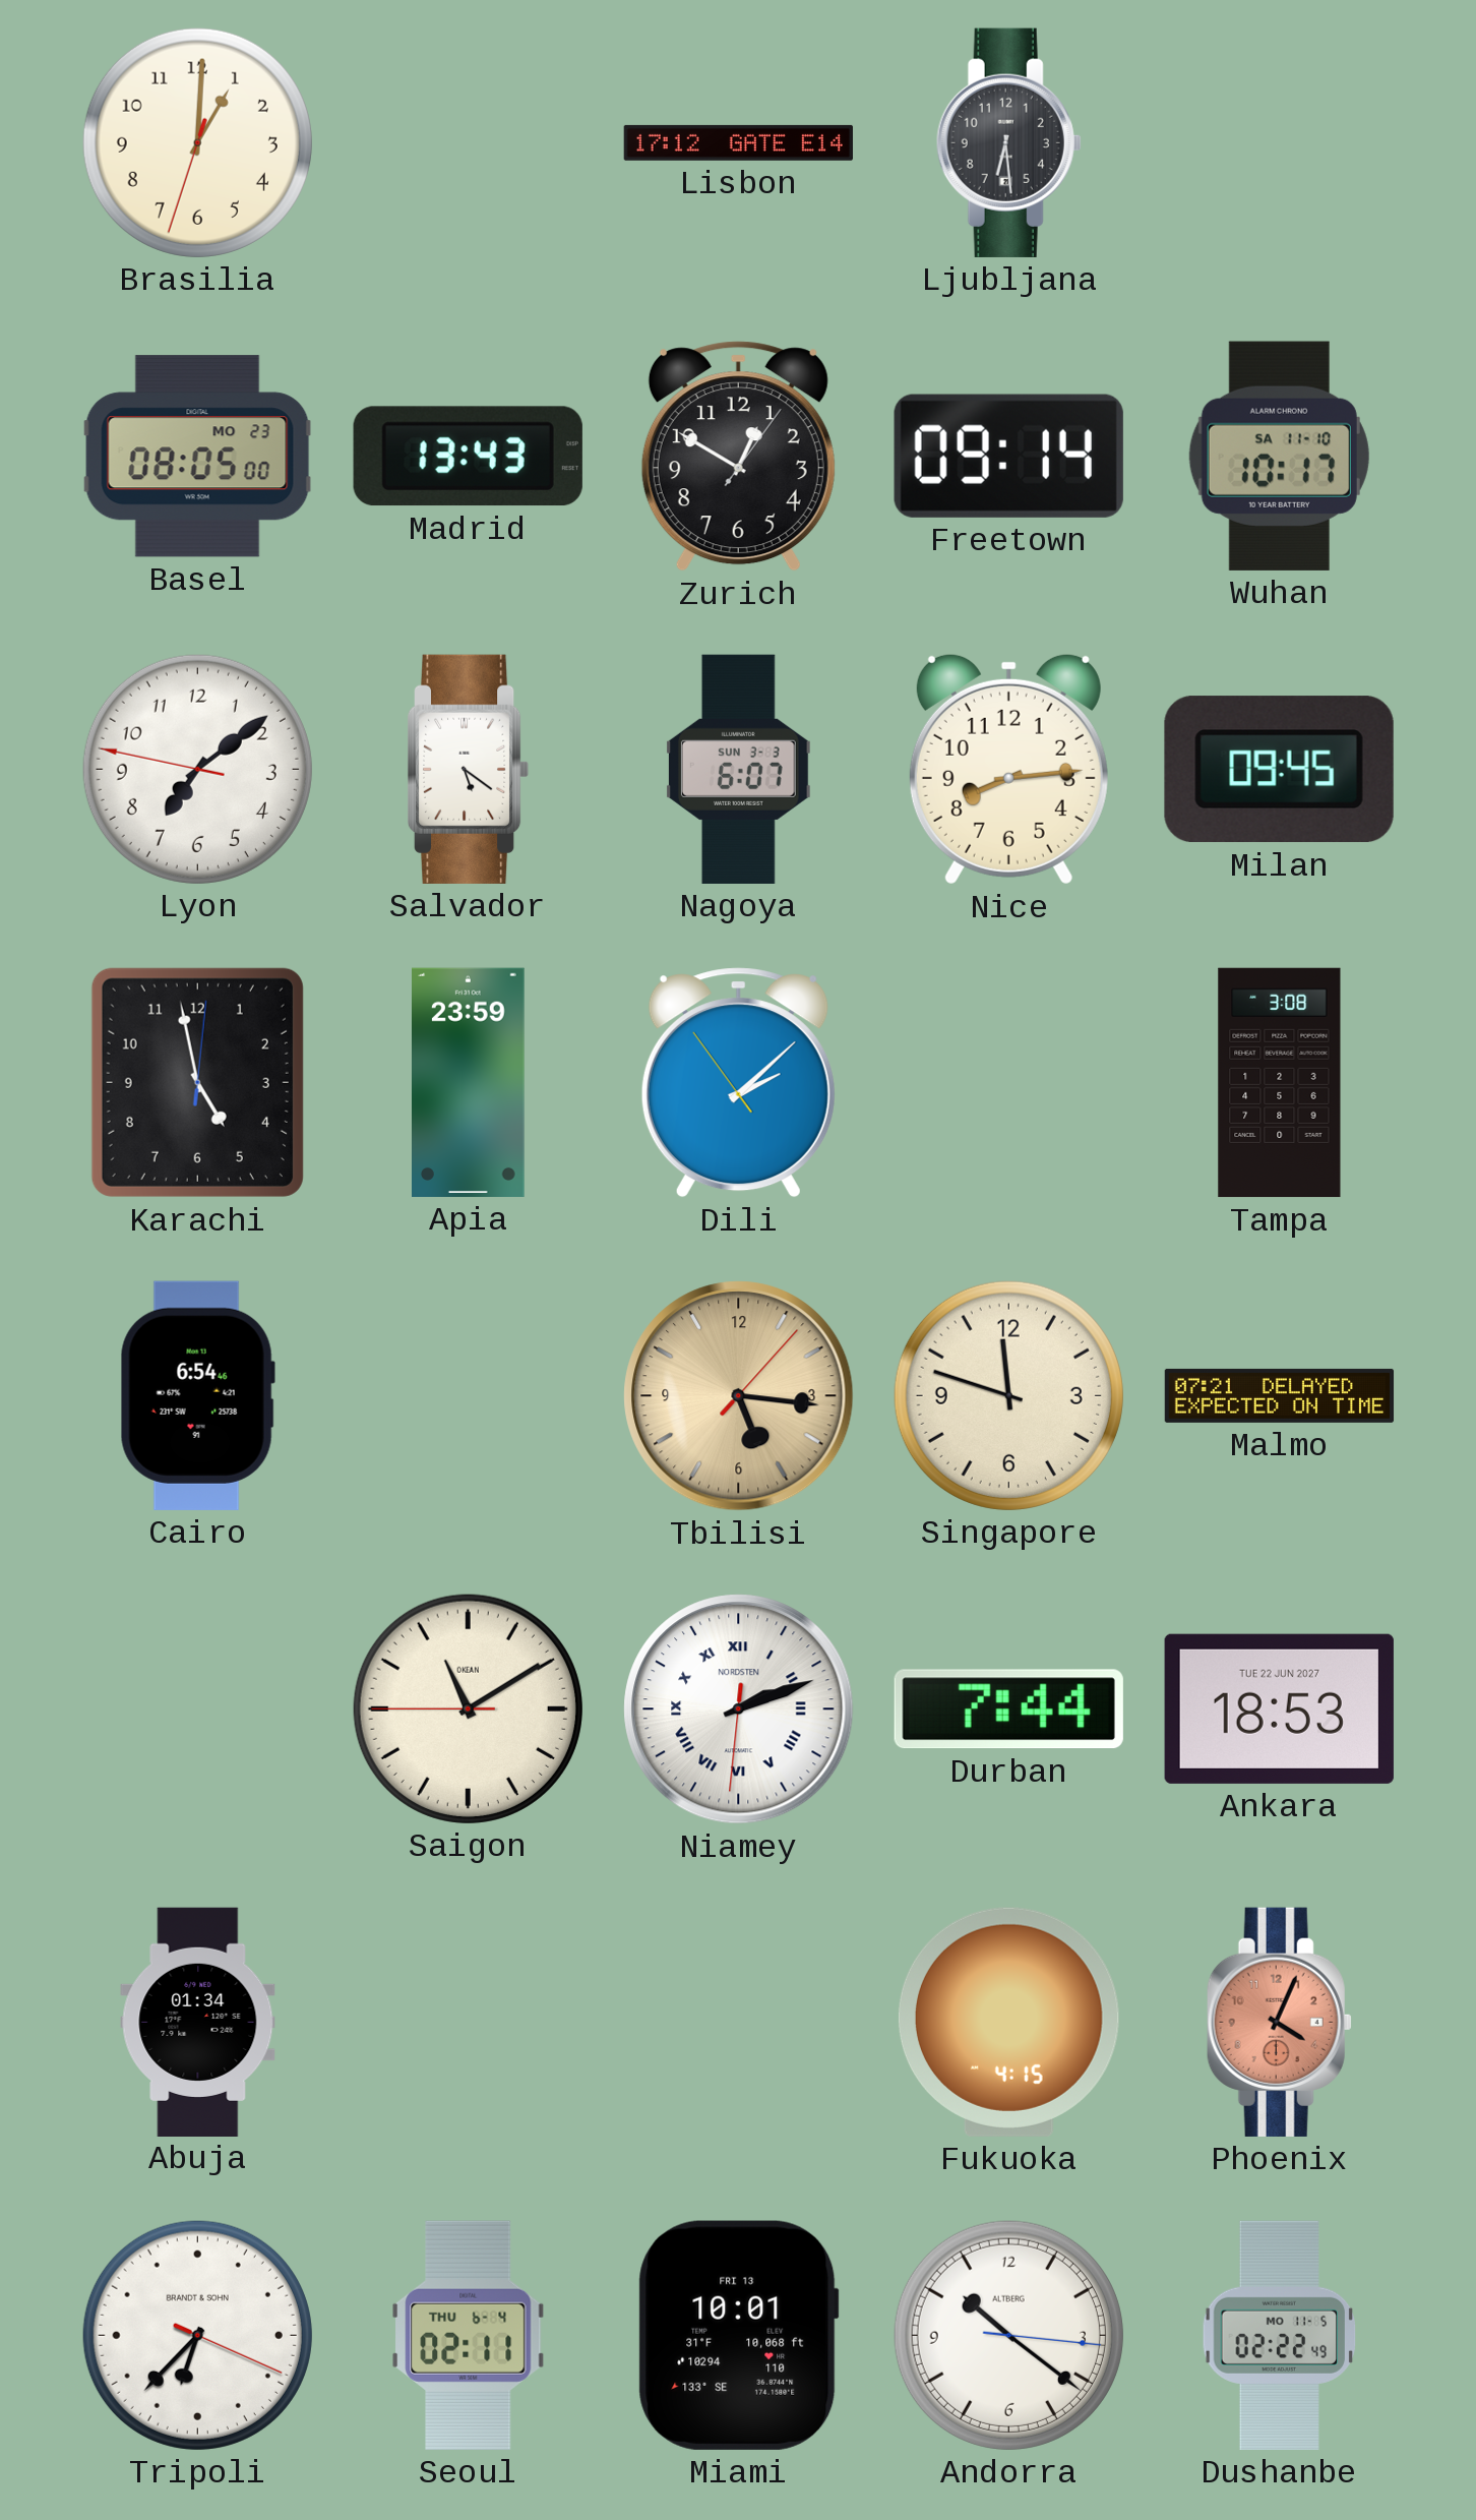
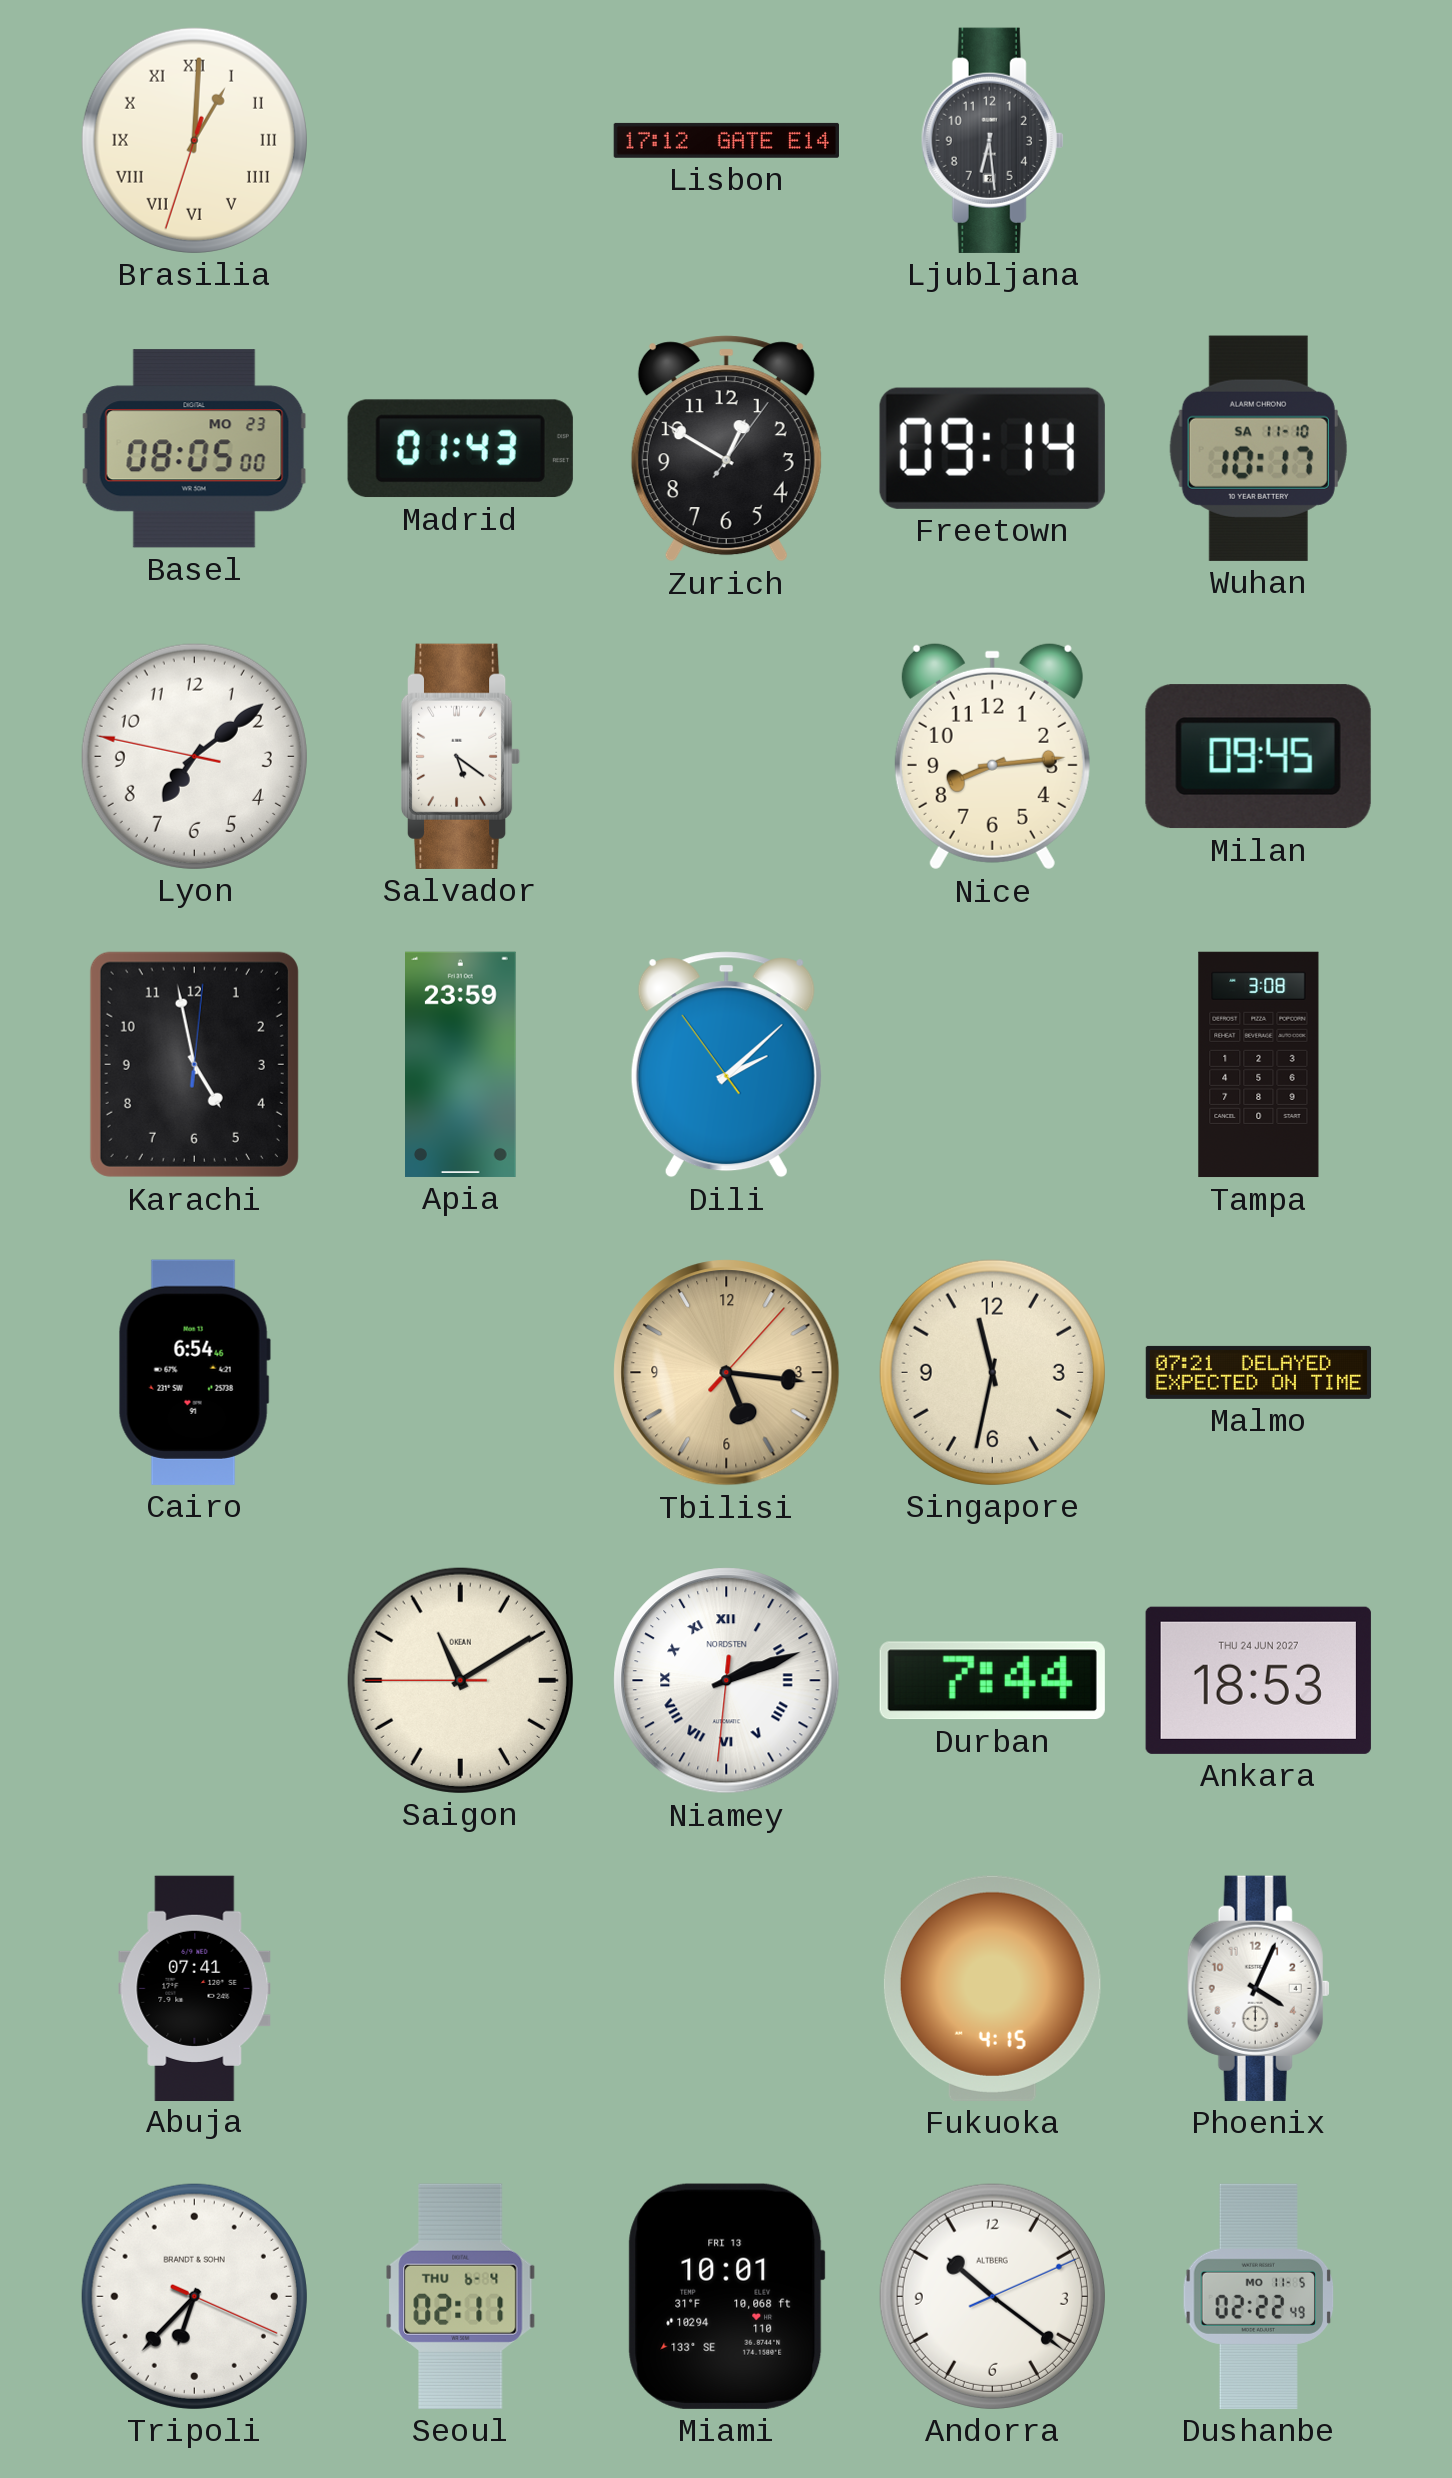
Brasilia numerals: Arabic -> Roman (194, 140)
Madrid: 13:43 -> 01:43 (460, 449)
Nagoya: 6:07 -> none (739, 769)
Singapore: 11:48 -> 11:32 (992, 1372)
Ankara date: TUE 22 JUN 2027 -> THU 24 JUN 2027 (1258, 1680)
Abuja: 01:34 -> 07:41 (195, 1988)
Phoenix dial: salmon -> white (1258, 1988)
Andorra: 10:21:16 -> 10:21:11 (992, 2296)
